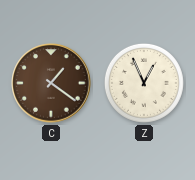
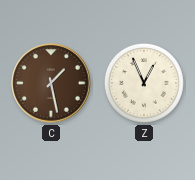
C: 1:21 -> 1:28 (51, 83)
